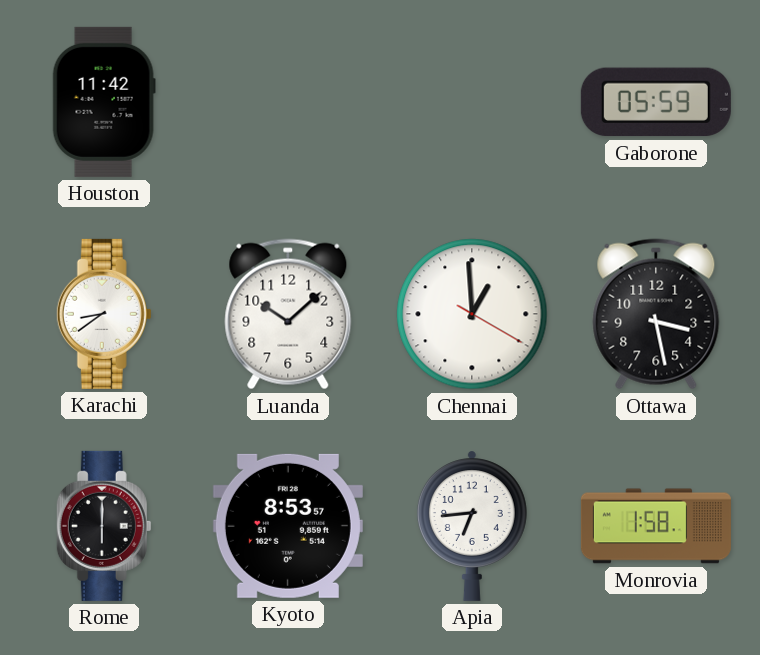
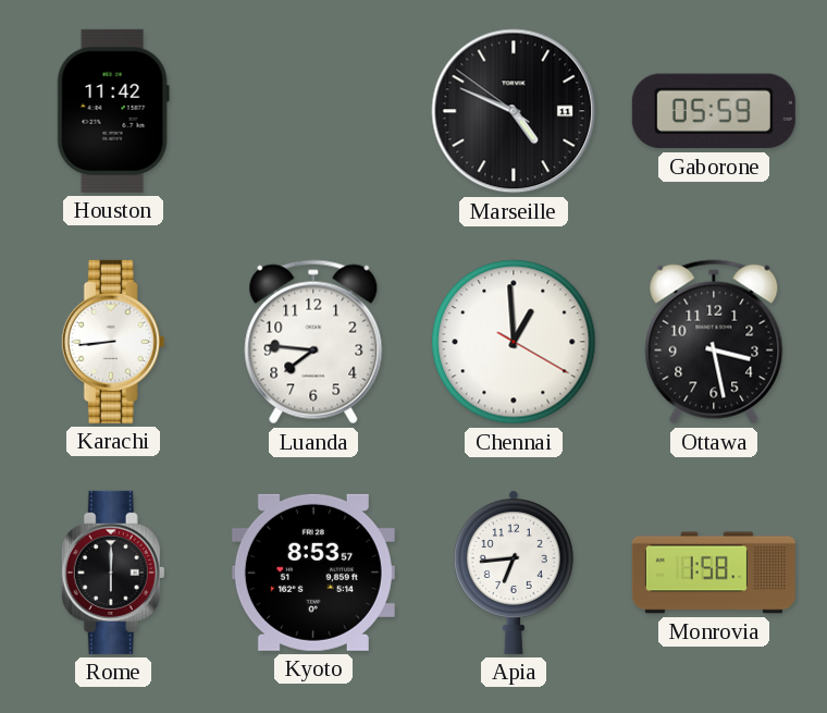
Marseille: none -> 4:48 (514, 111)
Karachi: 8:39 -> 8:44 (113, 342)
Luanda: 10:08 -> 7:46 (313, 342)
